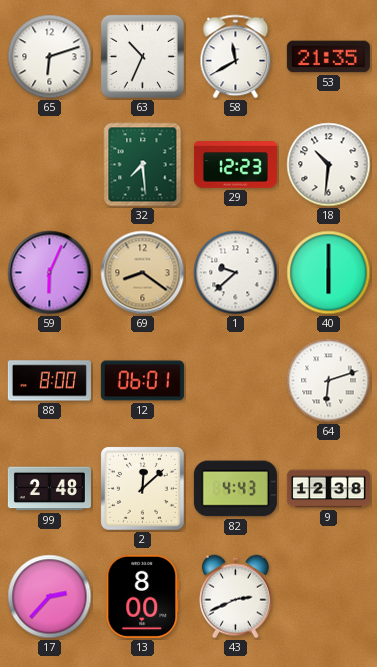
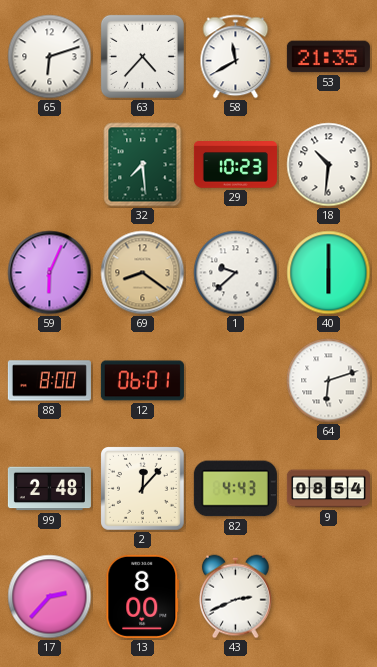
63: 10:34 -> 4:37 (142, 56)
29: 12:23 -> 10:23 (235, 165)
2: 12:08 -> 12:07 (143, 489)
9: 12:38 -> 08:54 (328, 489)
